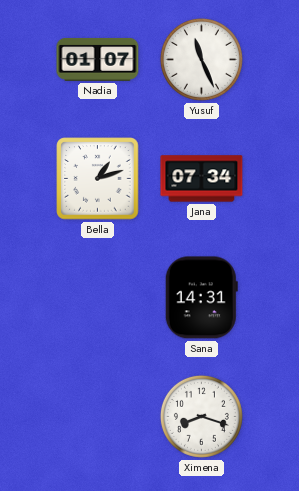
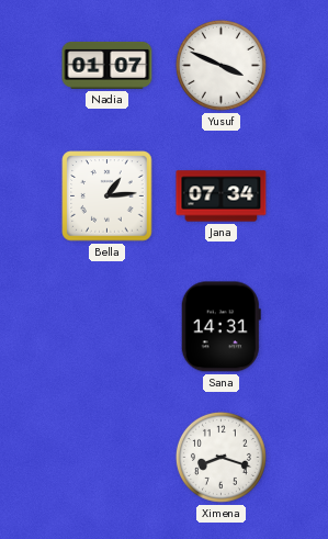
Yusuf: 11:26 -> 3:49 (220, 65)
Bella: 1:12 -> 1:14 (108, 196)
